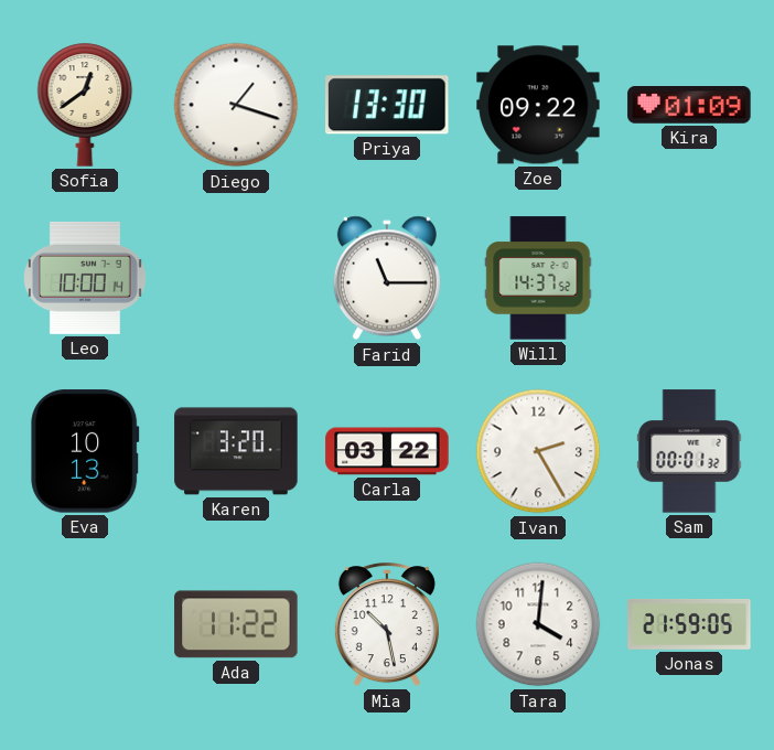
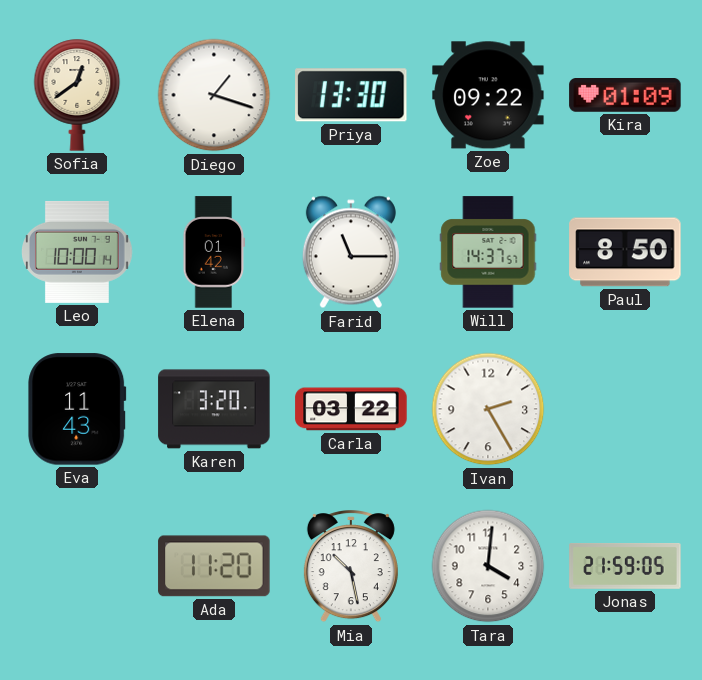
Elena: none -> 01:42 (214, 252)
Will: 14:37:52 -> 14:37:57 (488, 252)
Paul: none -> 8:50 (625, 252)
Eva: 10:13 -> 11:43 (77, 409)
Sam: 00:01 -> none (689, 451)
Ada: 11:22 -> 11:20 (214, 566)
